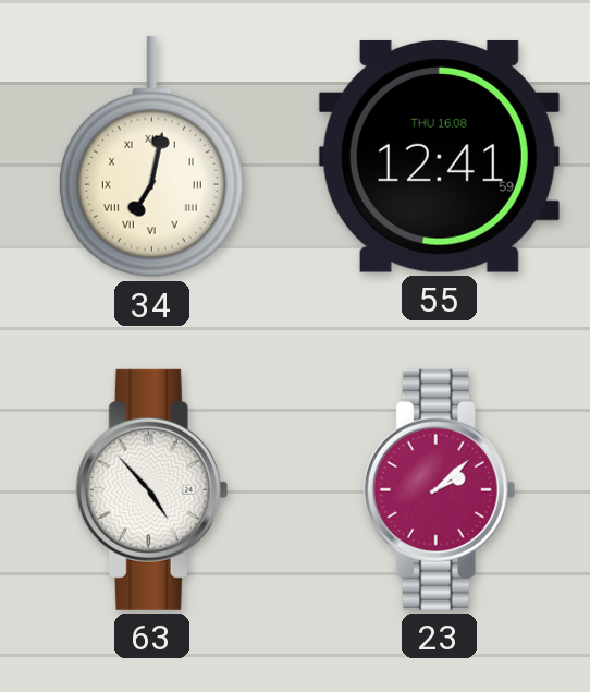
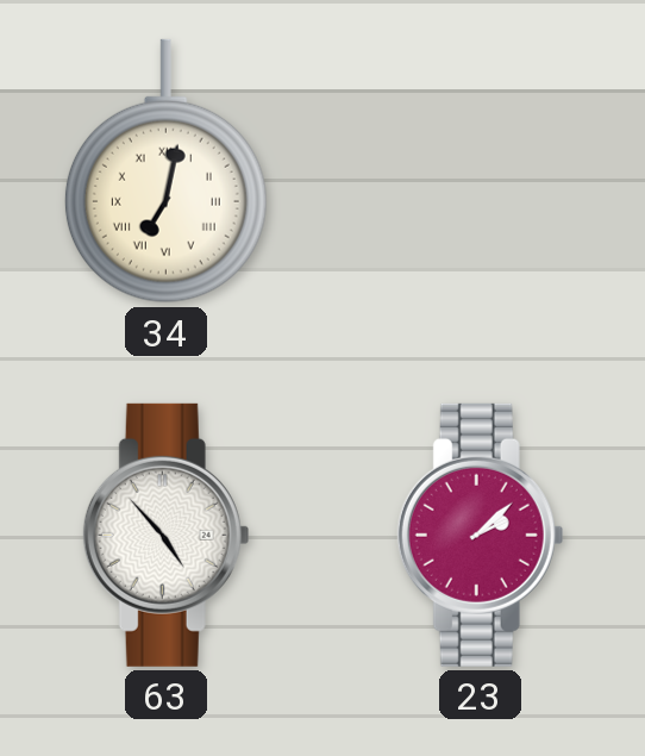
55: 12:41 -> none (439, 156)
